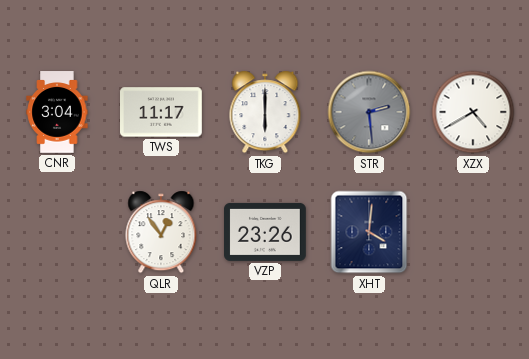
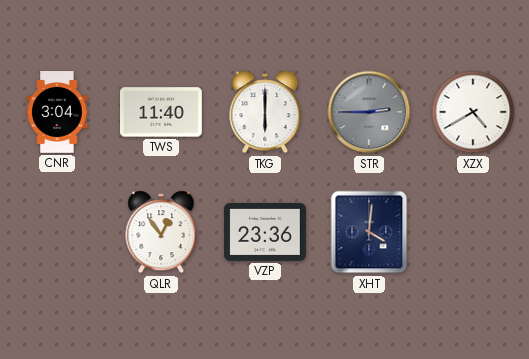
TWS: 11:17 -> 11:40 (162, 112)
STR: 2:29 -> 2:45 (369, 112)
VZP: 23:26 -> 23:36 (266, 232)
